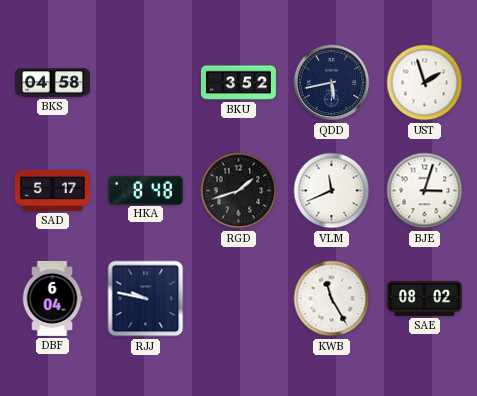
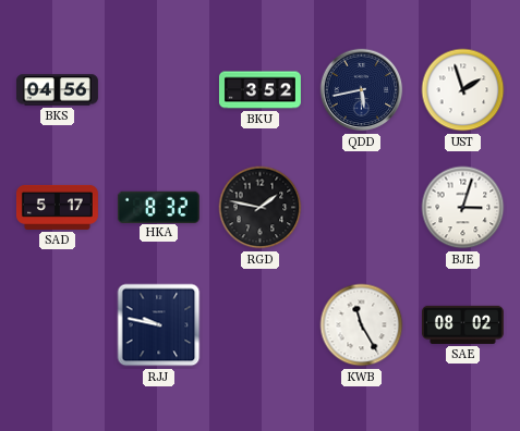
BKS: 04:58 -> 04:56 (57, 90)
HKA: 8:48 -> 8:32 (158, 207)
RGD: 1:42 -> 1:47 (261, 208)
VLM: 11:41 -> none (332, 191)
DBF: 6:04 -> none (52, 298)
